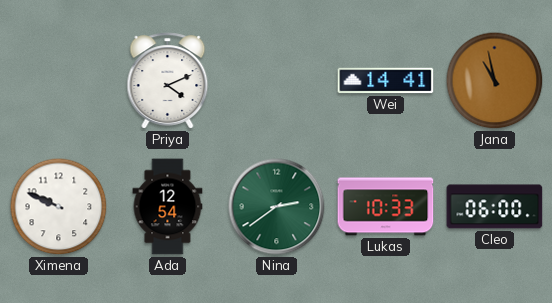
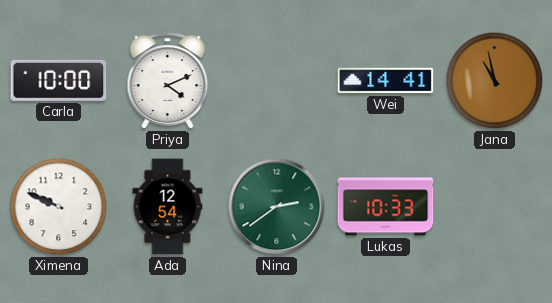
Carla: none -> 10:00 (59, 80)
Cleo: 06:00 -> none (495, 207)
